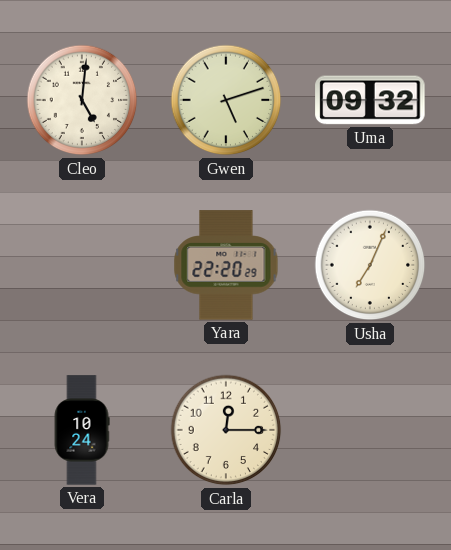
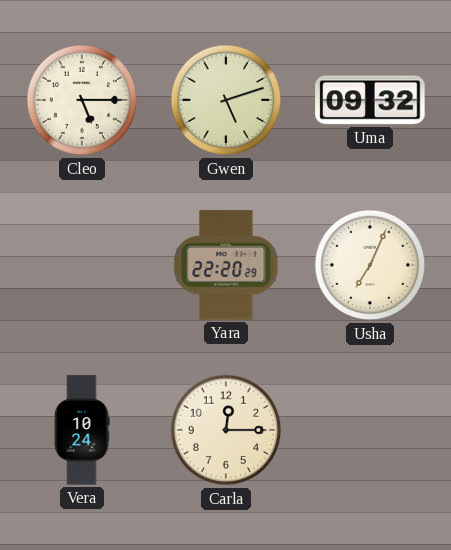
Cleo: 5:01 -> 5:15 (82, 100)
